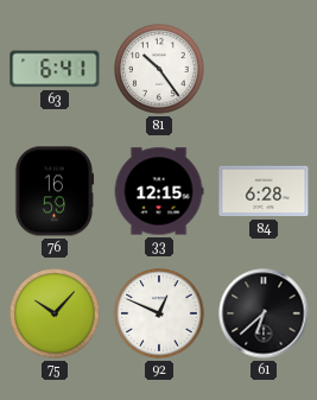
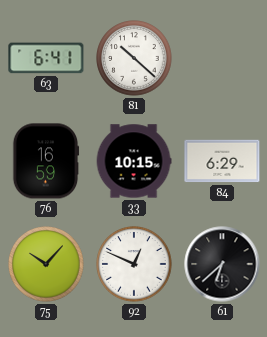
81: 10:24 -> 10:22 (134, 58)
33: 12:15 -> 10:15 (134, 161)
84: 6:28 -> 6:29 (222, 161)
